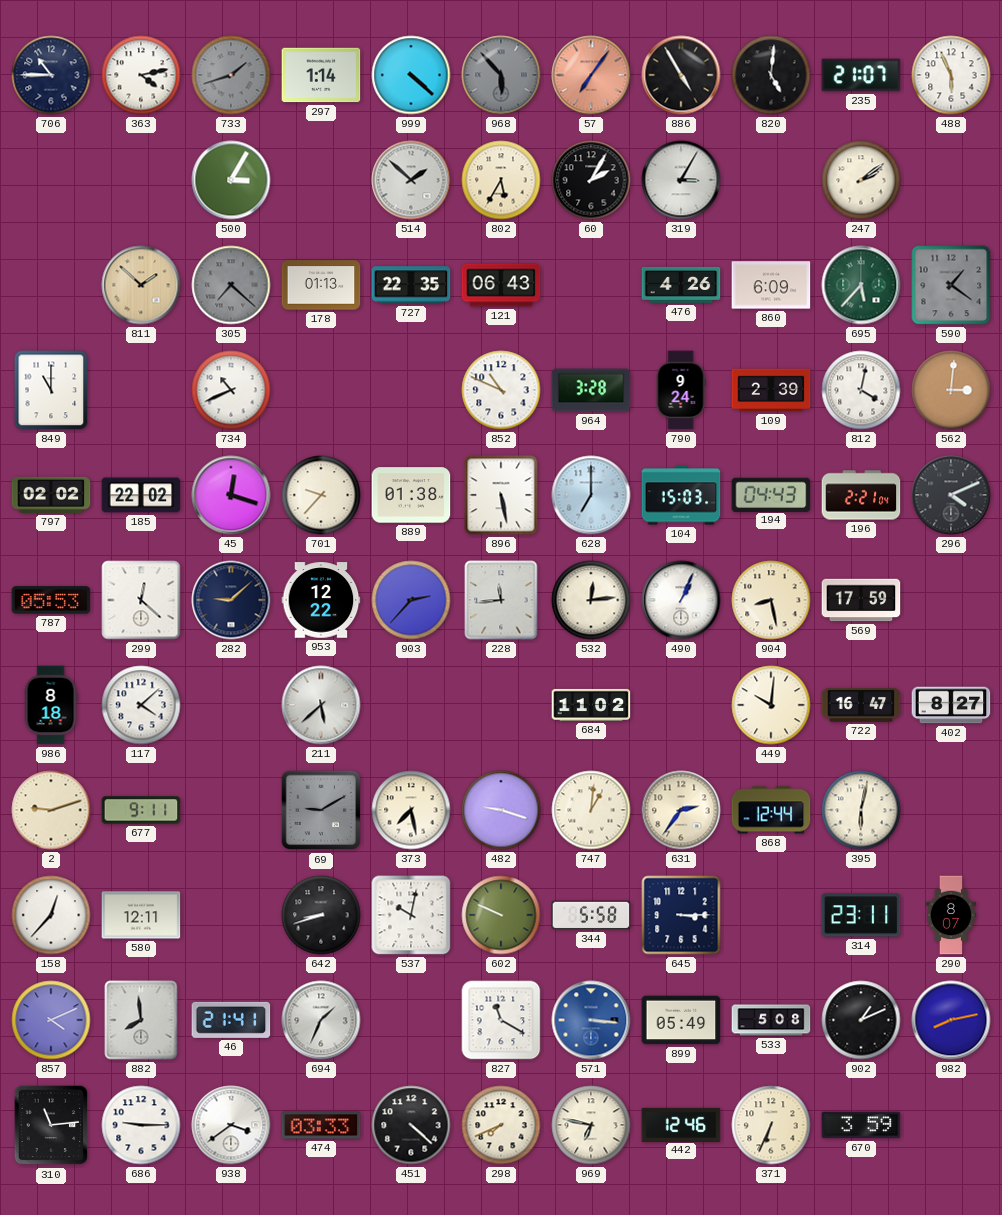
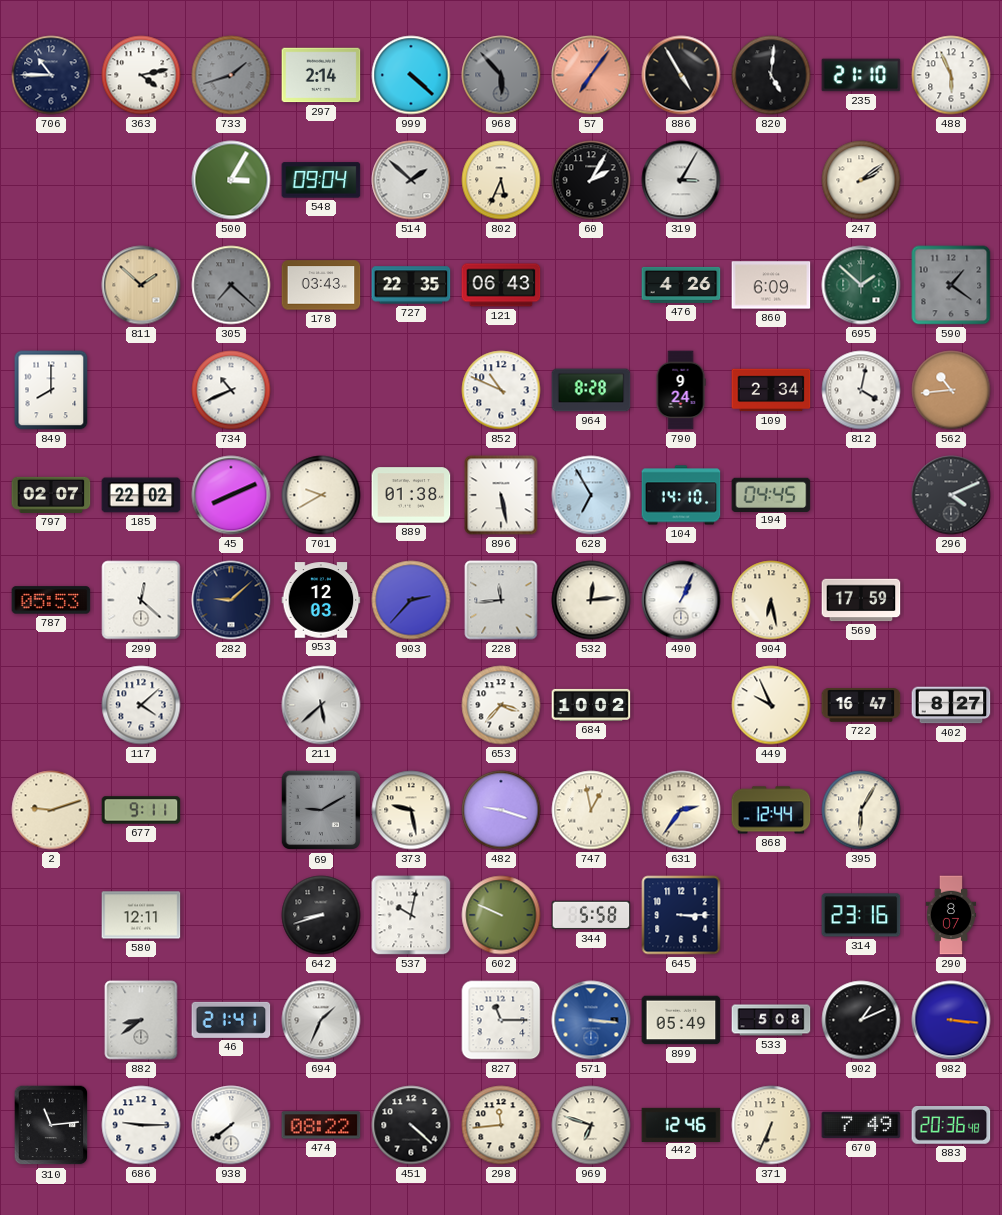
297: 1:14 -> 2:14 (321, 75)
235: 21:07 -> 21:10 (861, 75)
548: none -> 09:04 (321, 180)
802: 5:35 -> 5:34 (501, 180)
178: 01:13 -> 03:43 (321, 285)
695: 5:37 -> 1:52 (861, 285)
849: 11:00 -> 8:00 (51, 390)
964: 3:28 -> 8:28 (591, 390)
109: 2:39 -> 2:34 (771, 390)
562: 3:01 -> 10:44 (951, 390)
797: 02:02 -> 02:07 (51, 495)
45: 12:18 -> 8:11 (231, 495)
701: 9:37 -> 9:40 (321, 495)
628: 7:00 -> 6:55 (591, 495)
104: 15:03 -> 14:10 (681, 495)
194: 04:43 -> 04:45 (771, 494)
196: 2:21 -> none (861, 495)
953: 12:22 -> 12:03 (321, 600)
904: 8:28 -> 6:28 (771, 600)
986: 8:18 -> none (51, 705)
653: none -> 3:37 (501, 705)
684: 11:02 -> 10:02 (591, 705)
449: 10:01 -> 9:56 (771, 705)
373: 7:28 -> 9:28 (411, 810)
747: 1:01 -> 12:58 (591, 810)
395: 6:02 -> 6:05 (861, 810)
158: 12:37 -> none (51, 915)
314: 23:11 -> 23:16 (861, 915)
857: 4:11 -> none (51, 1020)
882: 7:59 -> 8:39 (141, 1020)
827: 11:20 -> 11:15 (501, 1020)
982: 8:13 -> 3:16 (951, 1020)
938: 3:39 -> 7:39 (231, 1125)
474: 03:33 -> 08:22 (321, 1125)
298: 7:41 -> 11:44 (501, 1125)
969: 6:47 -> 6:48 (591, 1125)
670: 3:59 -> 7:49 (861, 1125)
883: none -> 20:36 (951, 1125)
